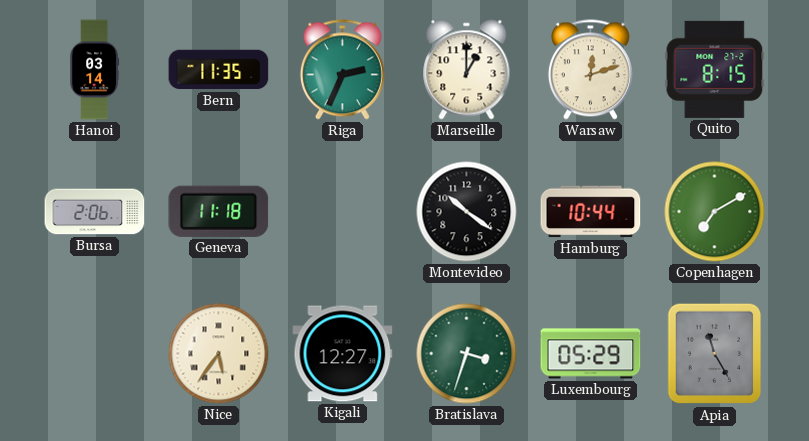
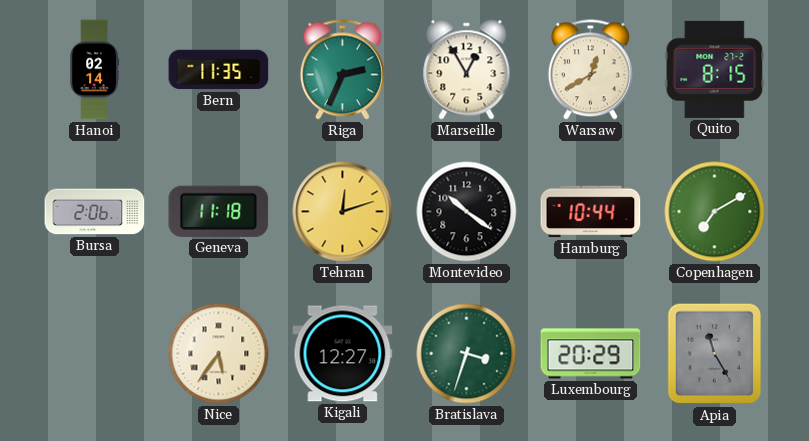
Hanoi: 03:14 -> 02:14 (95, 70)
Marseille: 1:00 -> 12:55 (467, 70)
Warsaw: 12:12 -> 12:40 (590, 70)
Tehran: none -> 12:12 (343, 212)
Luxembourg: 05:29 -> 20:29 (591, 354)
